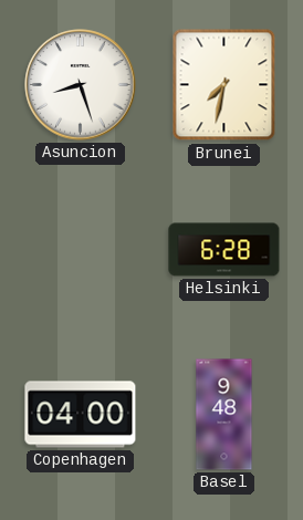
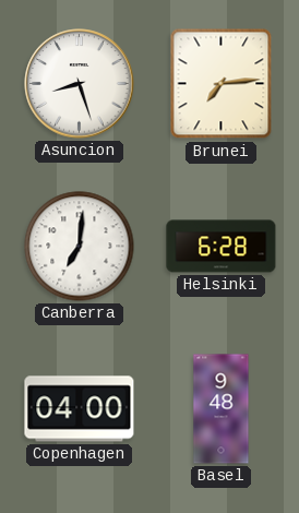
Brunei: 7:32 -> 7:14 (222, 84)
Canberra: none -> 7:01 (80, 247)
